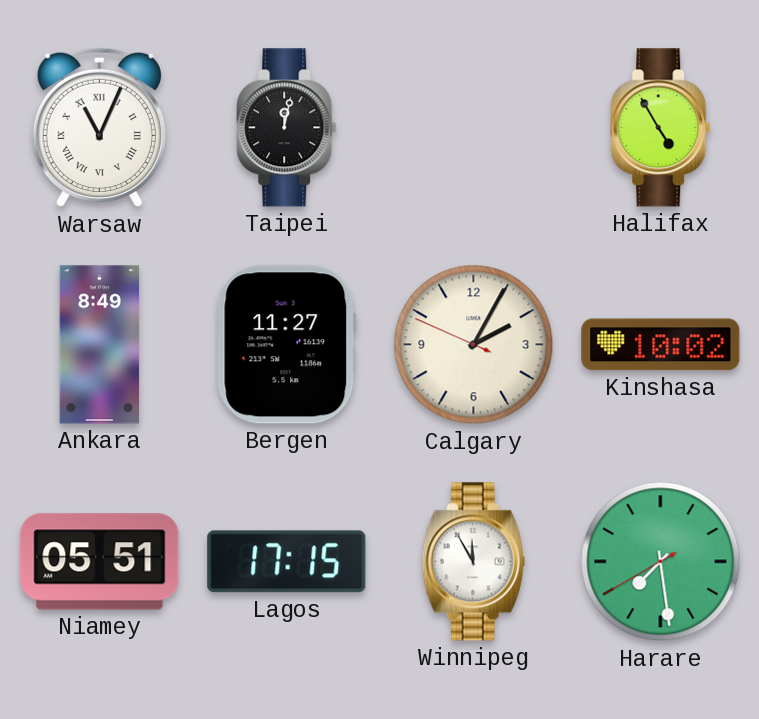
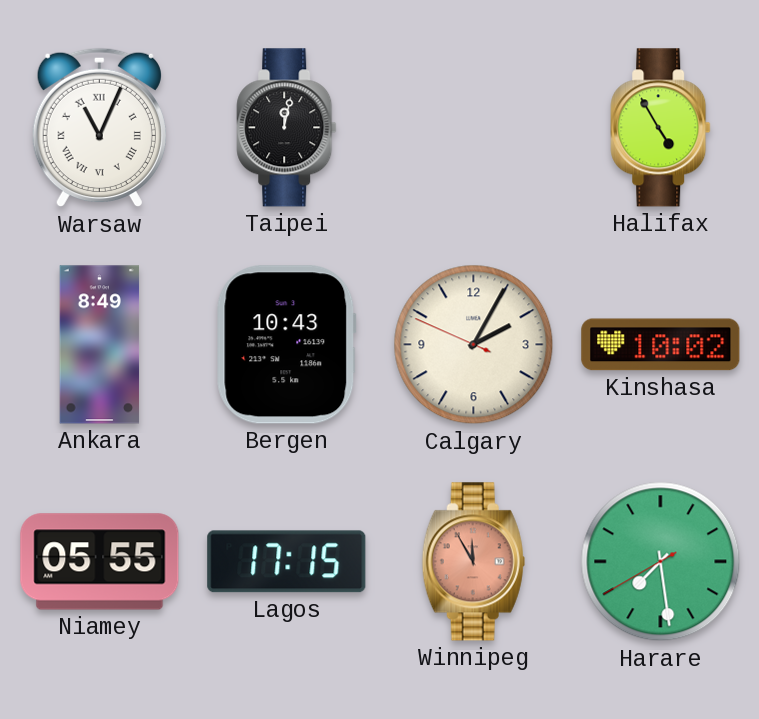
Bergen: 11:27 -> 10:43 (287, 345)
Niamey: 05:51 -> 05:55 (100, 562)
Winnipeg dial: white -> salmon (473, 562)
